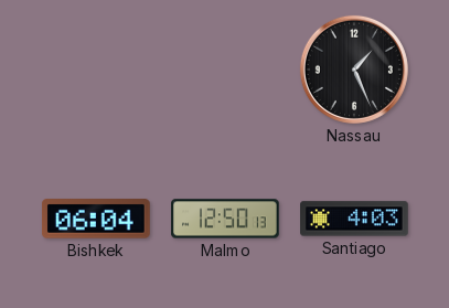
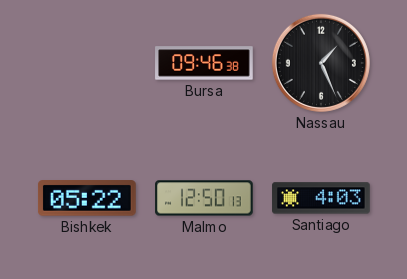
Bursa: none -> 09:46 (204, 63)
Bishkek: 06:04 -> 05:22 (87, 198)
